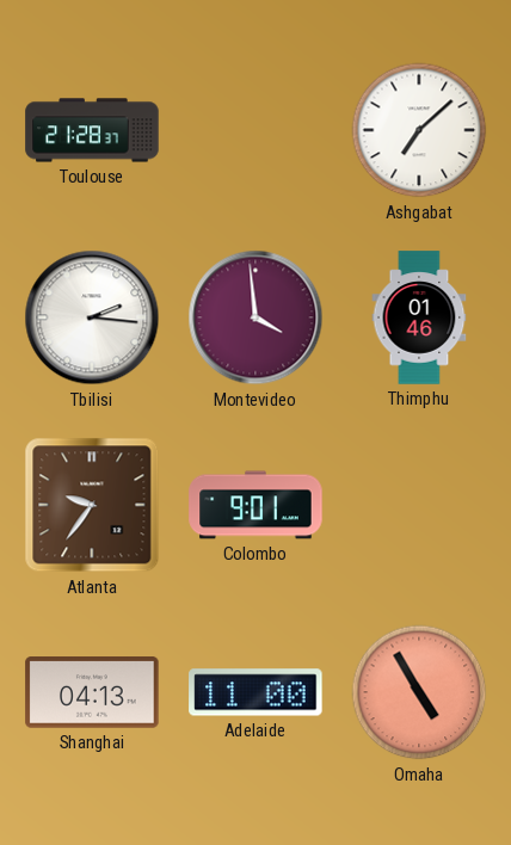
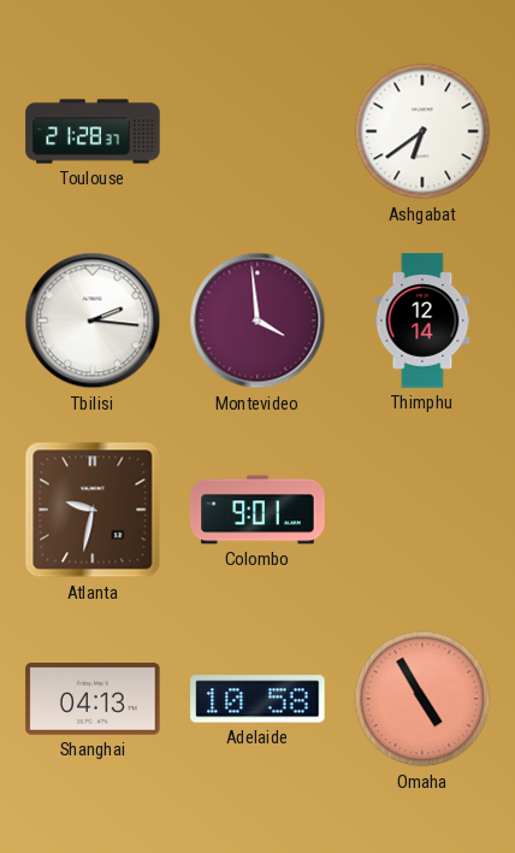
Ashgabat: 7:08 -> 6:39 (422, 131)
Thimphu: 01:46 -> 12:14 (422, 320)
Atlanta: 9:36 -> 9:32 (93, 510)
Adelaide: 11:00 -> 10:58 (257, 699)
